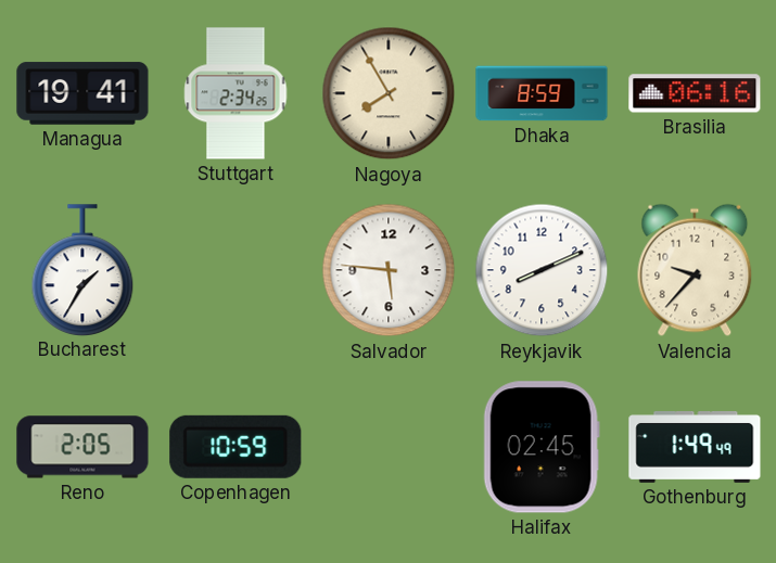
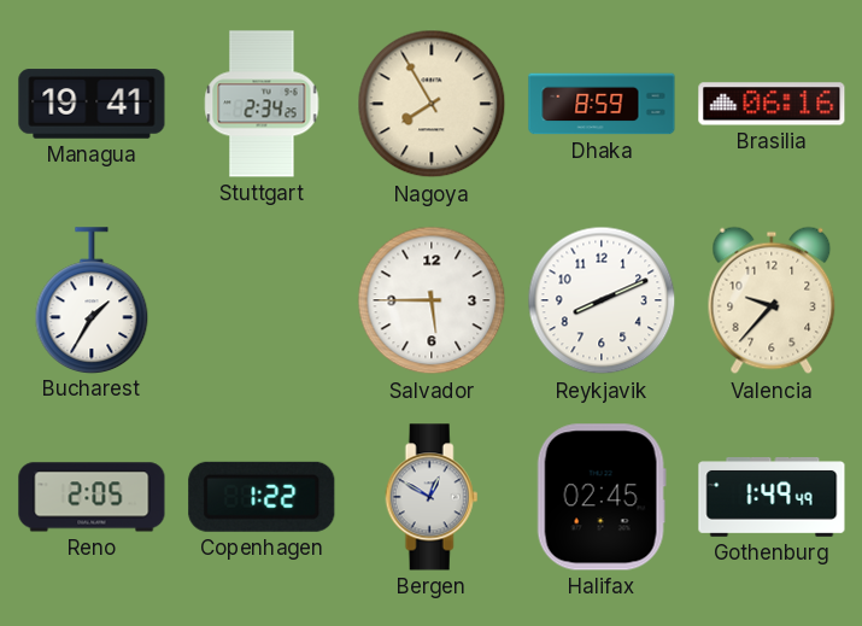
Salvador: 5:46 -> 5:45 (432, 300)
Copenhagen: 10:59 -> 1:22 (262, 497)
Bergen: none -> 12:50 (432, 497)
